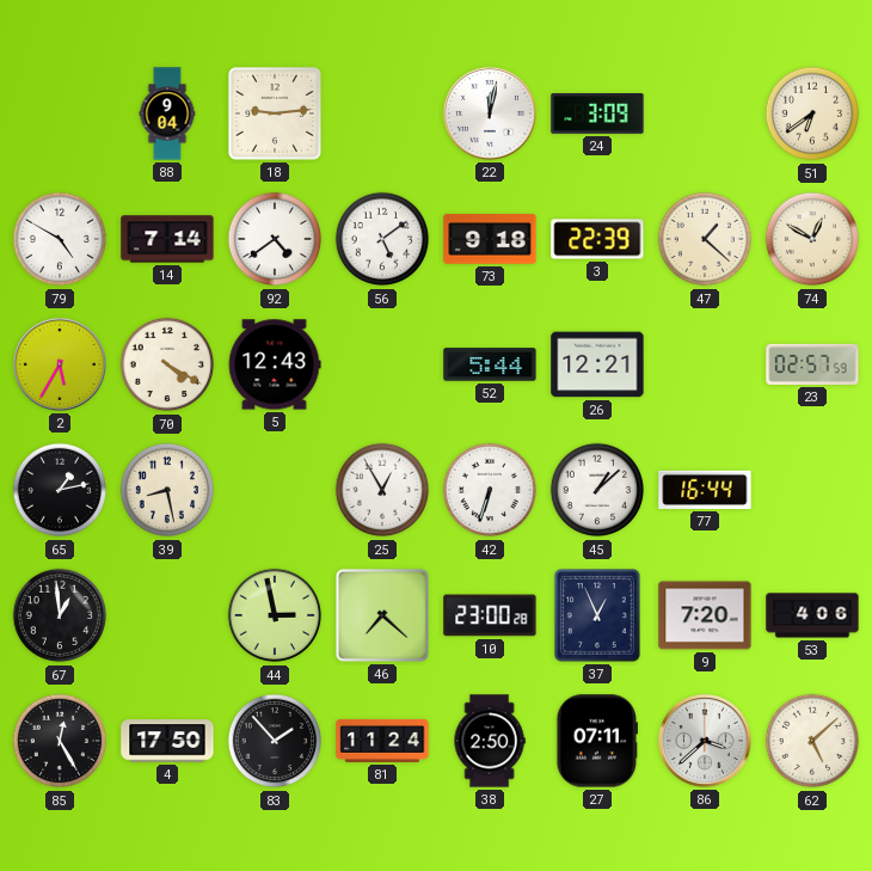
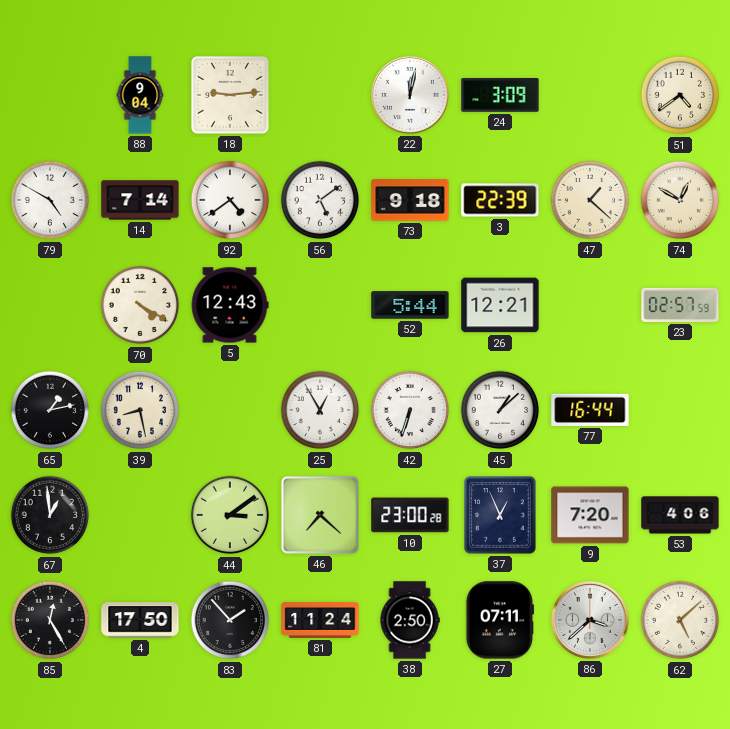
51: 6:39 -> 4:39 (680, 95)
2: 5:35 -> none (60, 364)
44: 2:58 -> 3:09 (230, 515)
